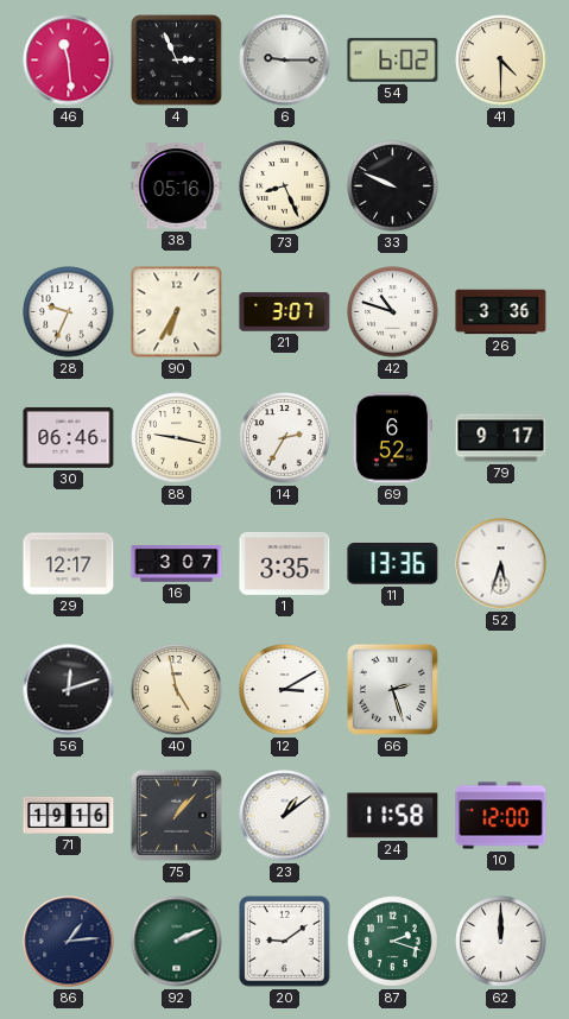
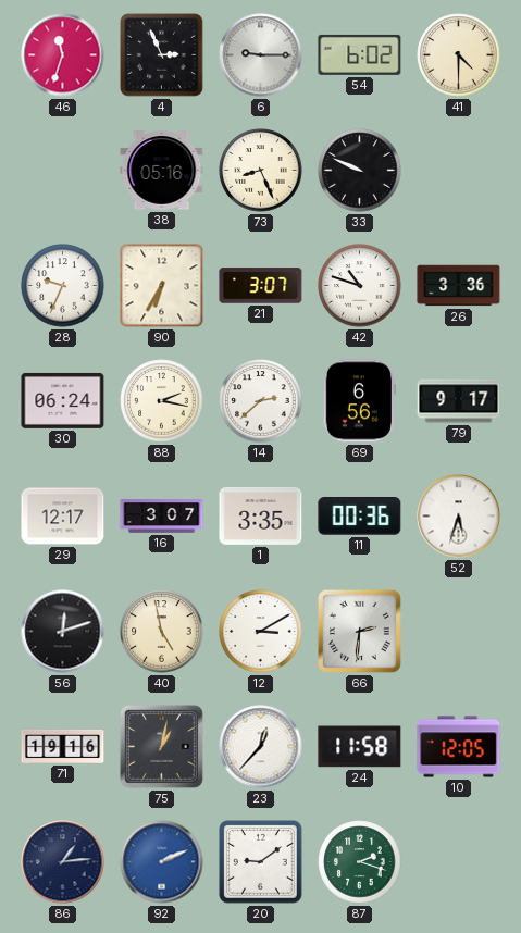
46: 11:29 -> 11:33 (63, 55)
30: 06:46 -> 06:24 (63, 400)
88: 9:17 -> 2:17 (162, 401)
14: 2:35 -> 2:38 (261, 401)
69: 6:52 -> 6:56 (359, 401)
11: 13:36 -> 00:36 (360, 517)
66: 2:27 -> 2:31 (359, 631)
75: 1:07 -> 1:02 (161, 746)
23: 1:09 -> 12:37 (261, 747)
10: 12:00 -> 12:05 (459, 747)
92 dial: green -> blue (162, 862)
62: 12:00 -> none (501, 942)
